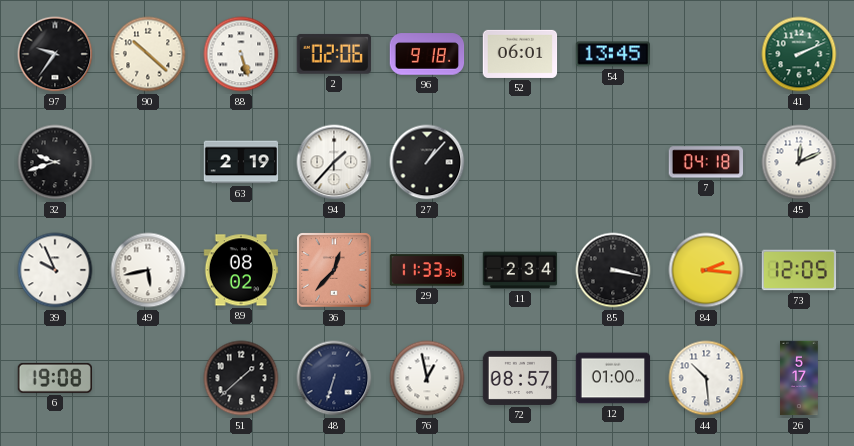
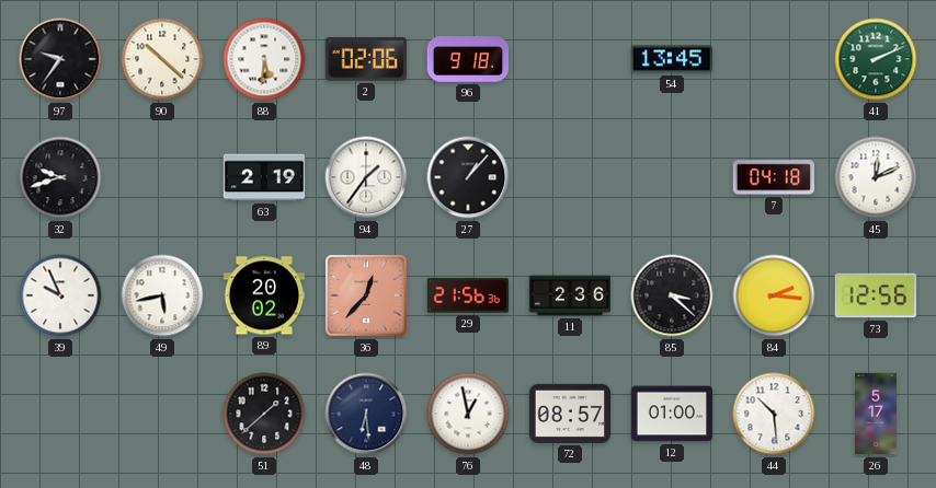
88: 5:27 -> 5:31 (264, 59)
52: 06:01 -> none (520, 54)
94: 1:37 -> 1:36 (366, 177)
89: 08:02 -> 20:02 (264, 295)
29: 11:33 -> 21:56 (468, 295)
11: 2:34 -> 2:36 (570, 295)
85: 3:17 -> 3:22 (672, 295)
73: 12:05 -> 12:56 (876, 295)
6: 19:08 -> none (55, 378)
48: 6:33 -> 6:29 (366, 414)
